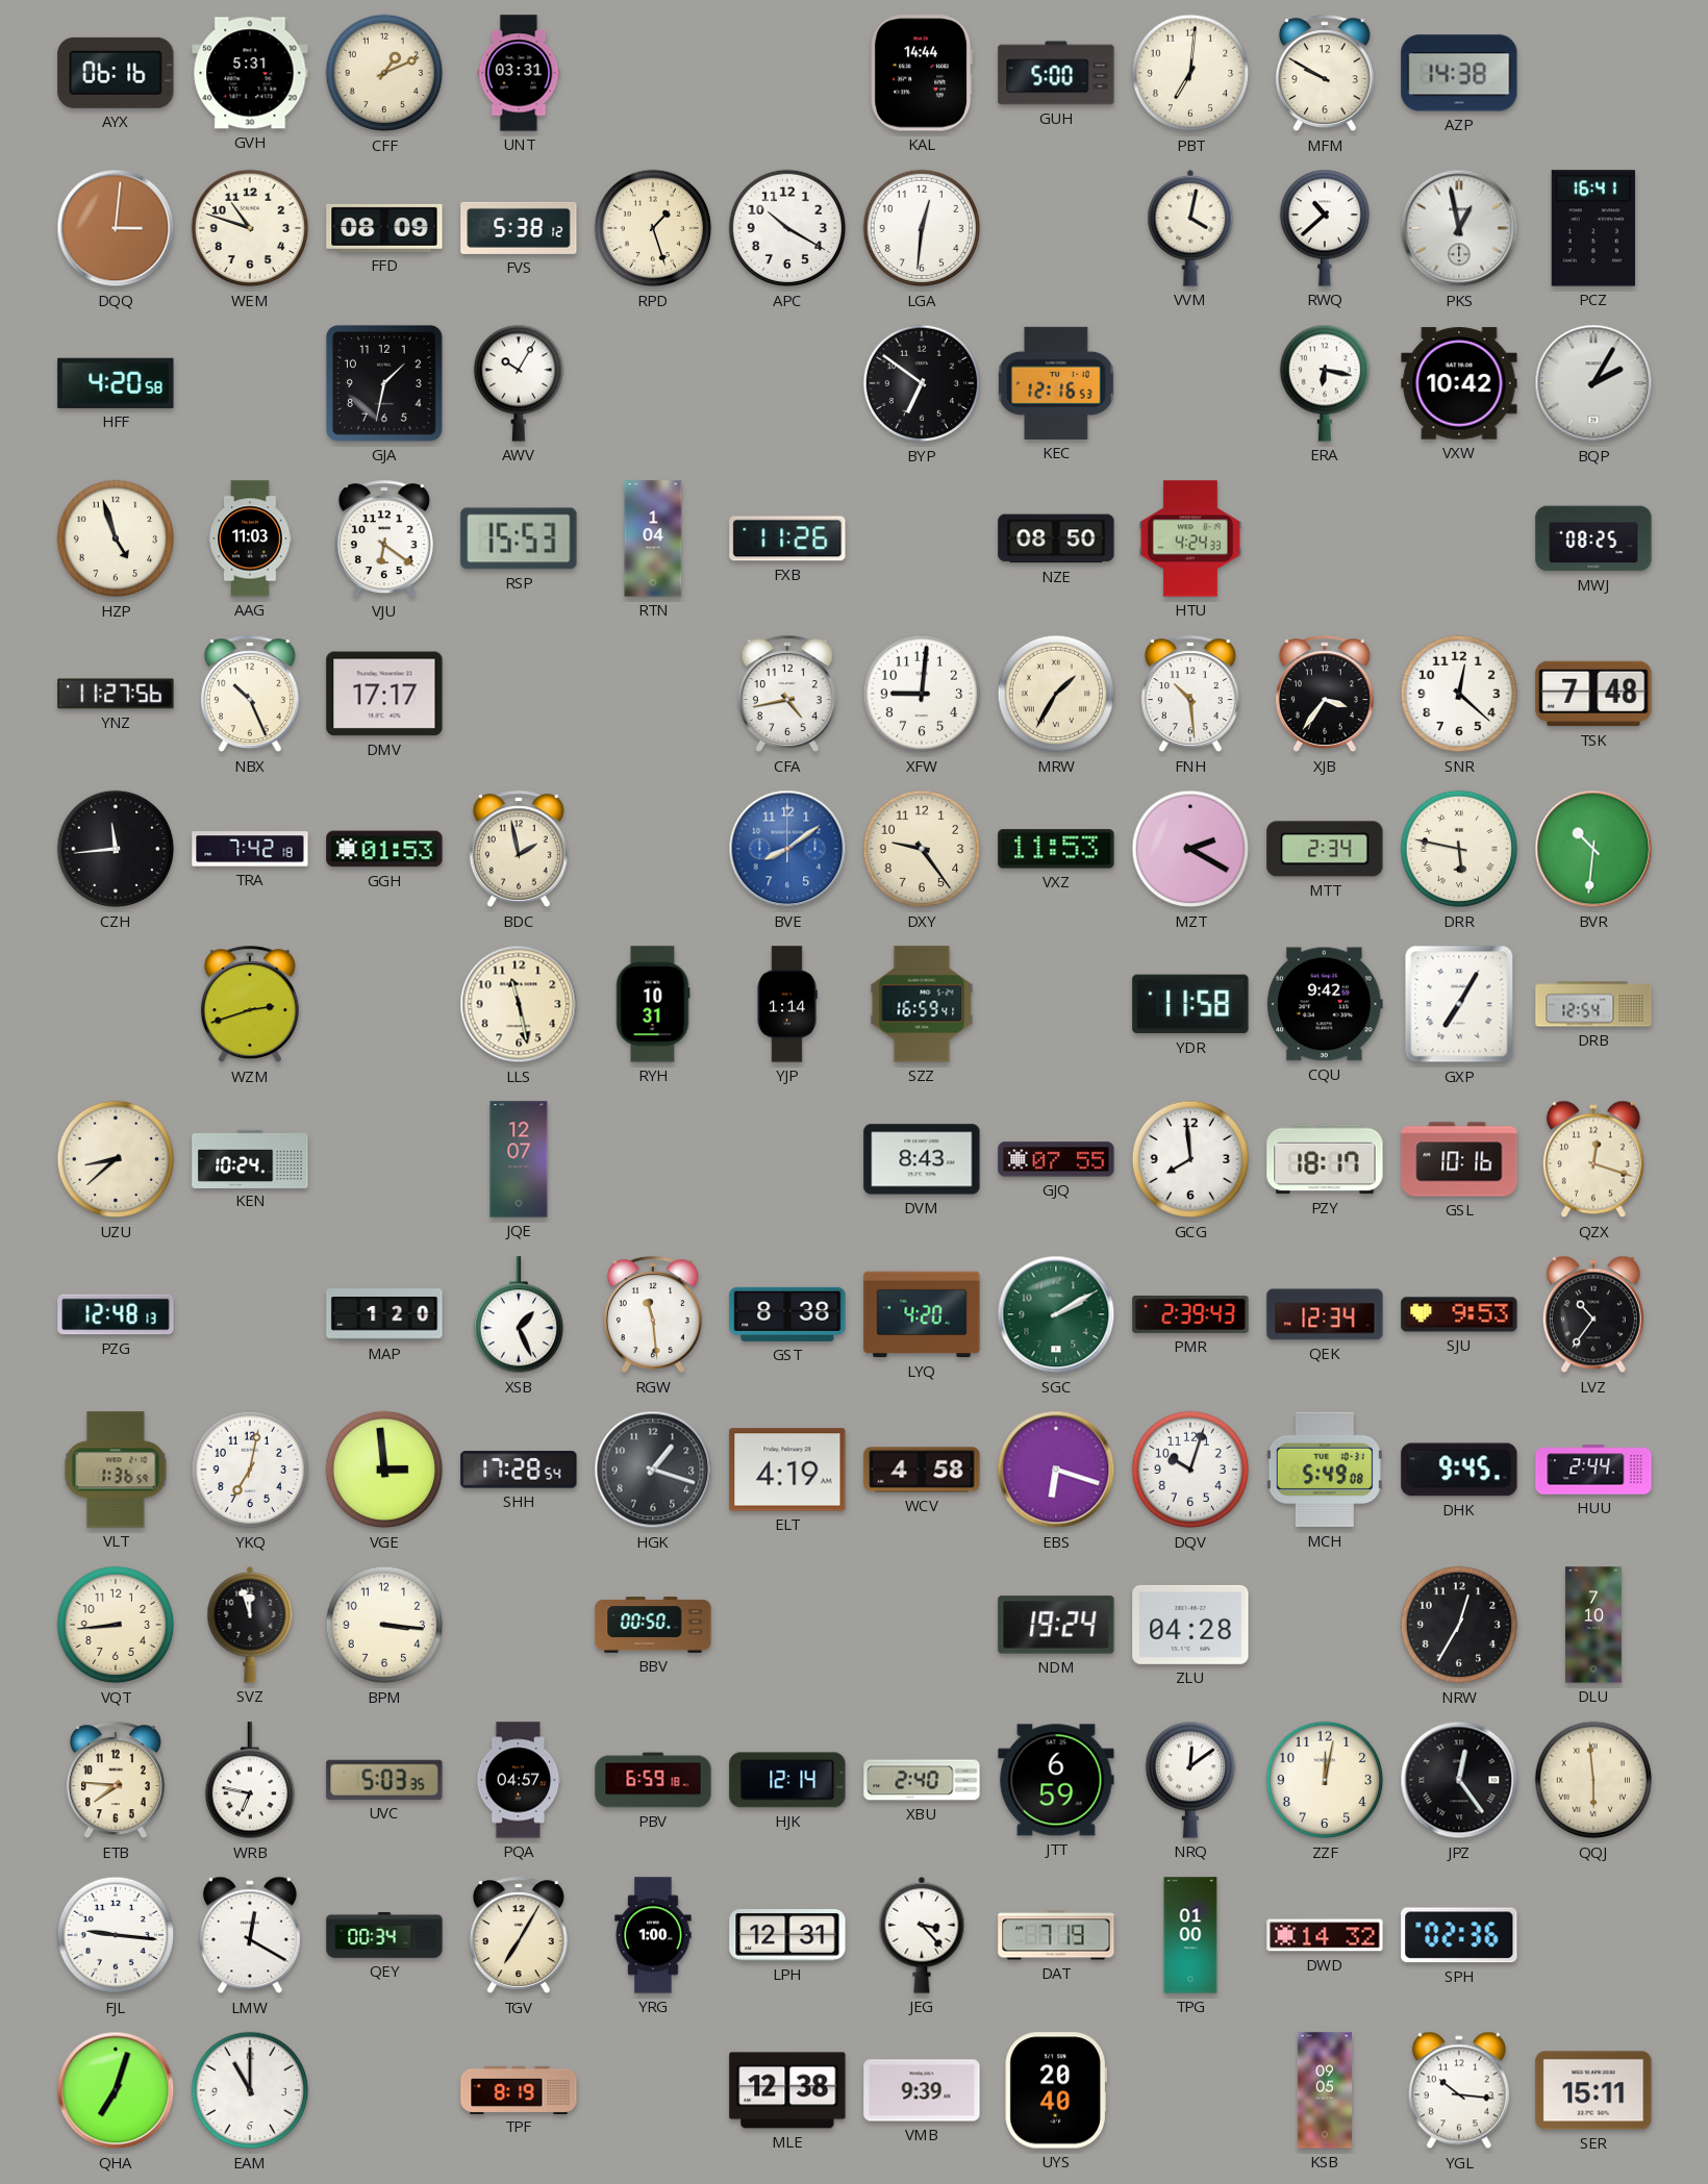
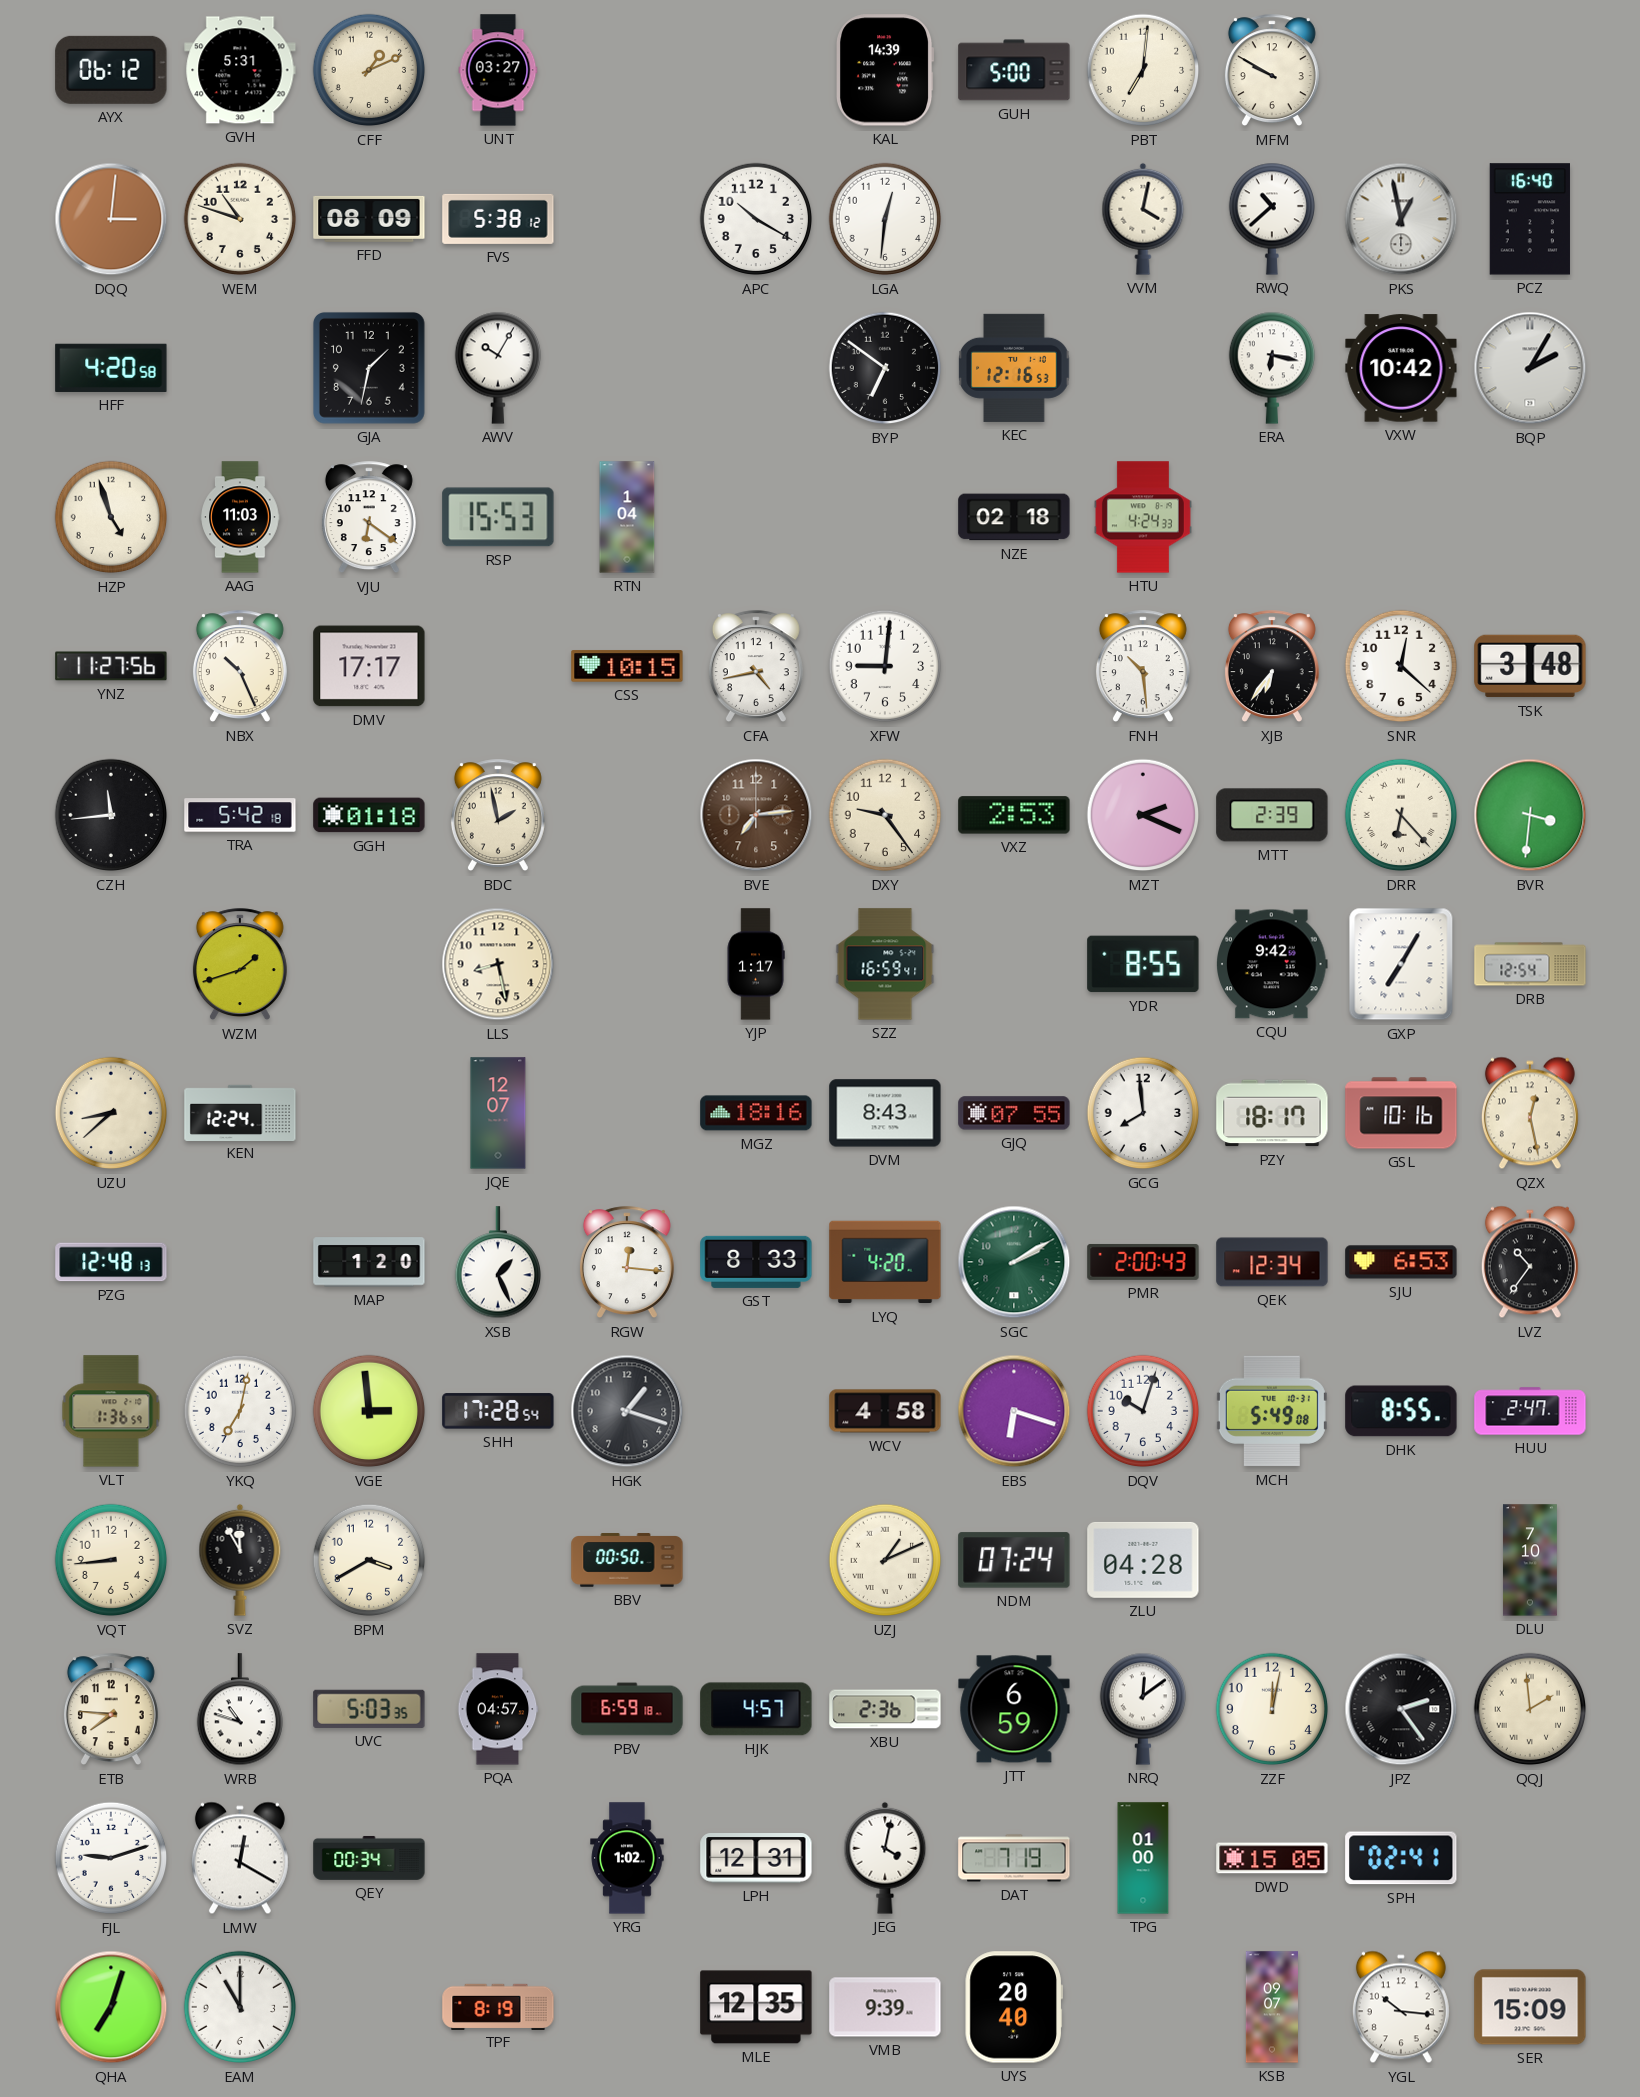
AYX: 06:16 -> 06:12 (111, 70)
UNT: 03:31 -> 03:27 (498, 70)
KAL: 14:44 -> 14:39 (886, 70)
AZP: 14:38 -> none (1459, 73)
RPD: 1:27 -> none (653, 228)
PCZ: 16:41 -> 16:40 (1530, 219)
FXB: 11:26 -> none (787, 538)
NZE: 08:50 -> 02:18 (1014, 517)
MWJ: 08:25 -> none (1593, 538)
CSS: none -> 10:15 (627, 666)
MRW: 1:35 -> none (1056, 694)
XJB: 3:36 -> 6:36 (1272, 667)
TSK: 7:48 -> 3:48 (1530, 666)
TRA: 7:42 -> 5:42 (240, 815)
GGH: 01:53 -> 01:18 (369, 815)
BVE: 8:09 -> 7:14 (756, 815)
BVE dial: blue -> brown (756, 815)
VXZ: 11:53 -> 2:53 (1014, 815)
MZT: 2:20 -> 2:19 (1143, 815)
MTT: 2:34 -> 2:39 (1272, 815)
DRR: 5:47 -> 6:23 (1401, 815)
BVR: 10:31 -> 3:31 (1530, 815)
WZM: 2:42 -> 1:42 (240, 965)
LLS: 11:28 -> 8:28 (498, 964)
RYH: 10:31 -> none (653, 1004)
YJP: 1:14 -> 1:17 (756, 964)
YDR: 11:58 -> 8:55 (1143, 964)
KEN: 10:24 -> 12:24 (240, 1112)
MGZ: none -> 18:16 (756, 1113)
QZX: 12:18 -> 12:28 (1530, 1113)
RGW: 11:29 -> 12:16 (627, 1263)
GST: 8:38 -> 8:33 (756, 1262)
PMR: 2:39 -> 2:00 (1143, 1262)
SJU: 9:53 -> 6:53 (1401, 1262)
ELT: 4:19 -> none (787, 1470)
DHK: 9:45 -> 8:55 (1401, 1411)
HUU: 2:44 -> 2:47 (1530, 1411)
SVZ: 11:57 -> 11:55 (240, 1560)
BPM: 3:16 -> 3:40 (369, 1560)
UZJ: none -> 1:11 (885, 1560)
NDM: 19:24 -> 07:24 (1014, 1560)
NRW: 12:35 -> none (1459, 1625)
WRB: 6:47 -> 10:48 (239, 1710)
HJK: 12:14 -> 4:57 (756, 1709)
XBU: 2:40 -> 2:36 (885, 1709)
JPZ: 12:24 -> 2:24 (1401, 1709)
QQJ: 5:59 -> 1:59 (1530, 1709)
FJL: 9:16 -> 9:12 (111, 1858)
TGV: 7:05 -> none (519, 1936)
YRG: 1:00 -> 1:02 (627, 1858)
JEG: 3:23 -> 4:02 (885, 1858)
DWD: 14:32 -> 15:05 (1272, 1858)
SPH: 02:36 -> 02:41 (1401, 1858)
MLE: 12:38 -> 12:35 (756, 2007)
KSB: 09:05 -> 09:07 (1272, 2007)
SER: 15:11 -> 15:09 (1530, 2007)
